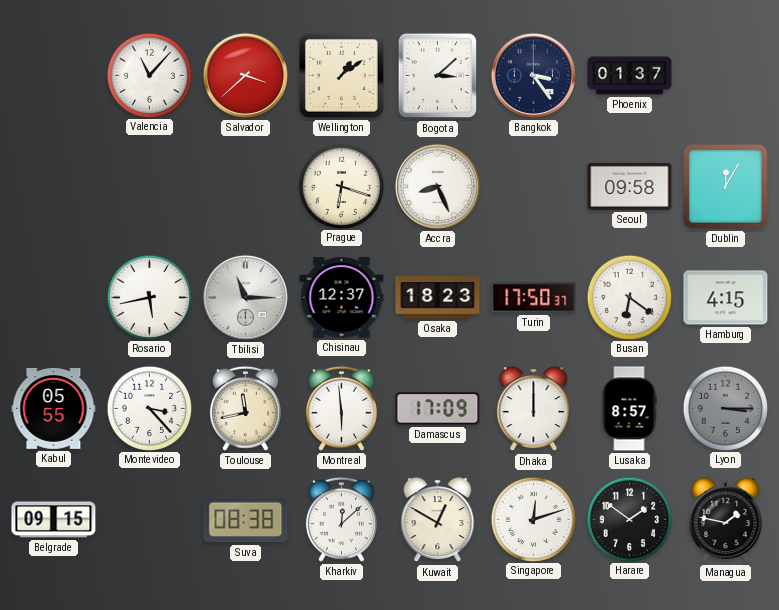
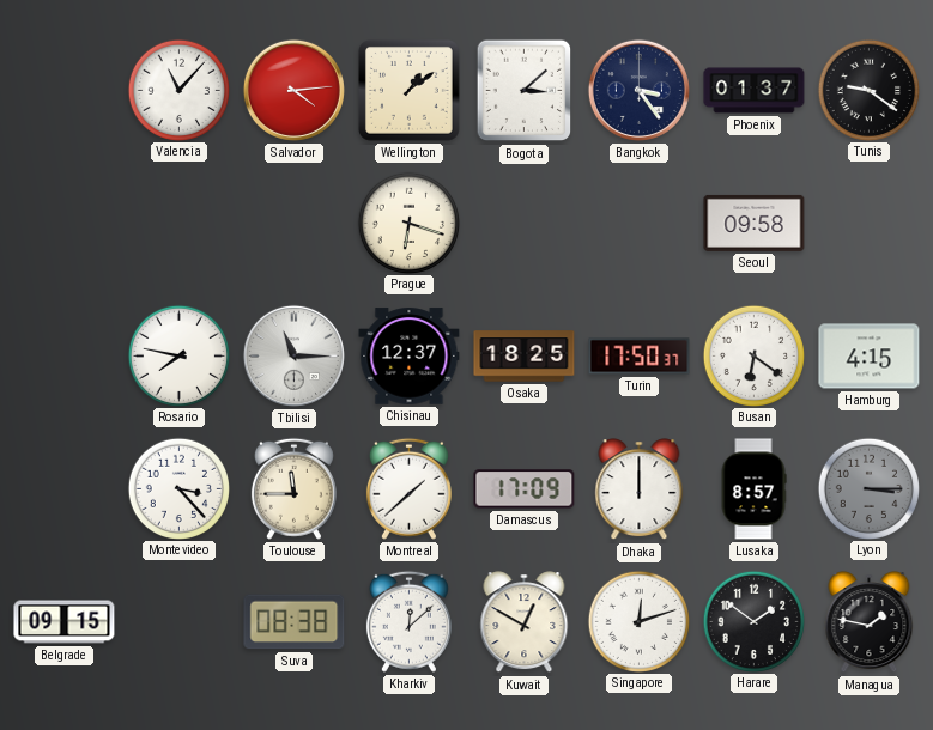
Salvador: 3:38 -> 4:14 (293, 90)
Tunis: none -> 9:21 (868, 90)
Accra: 8:26 -> none (437, 186)
Dublin: 12:05 -> none (725, 186)
Rosario: 5:43 -> 7:47 (178, 355)
Osaka: 18:23 -> 18:25 (525, 357)
Kabul: 05:55 -> none (54, 408)
Toulouse: 11:43 -> 11:45 (293, 488)
Montreal: 5:59 -> 1:38 (408, 488)
